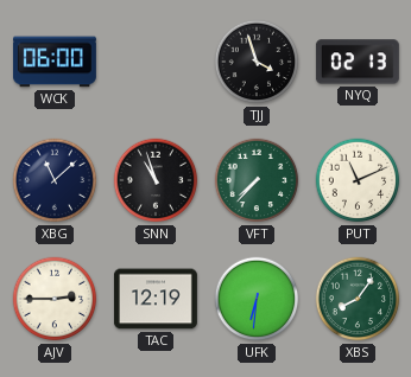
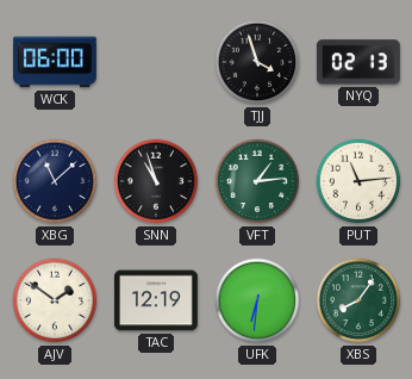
VFT: 7:37 -> 1:14 (257, 181)
PUT: 11:11 -> 11:14 (358, 181)
AJV: 2:45 -> 1:51 (55, 300)
